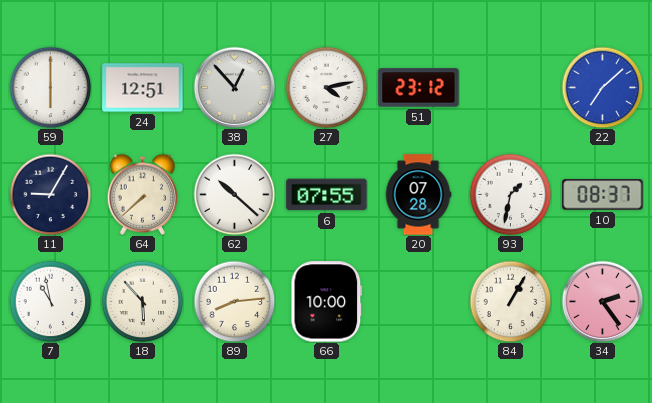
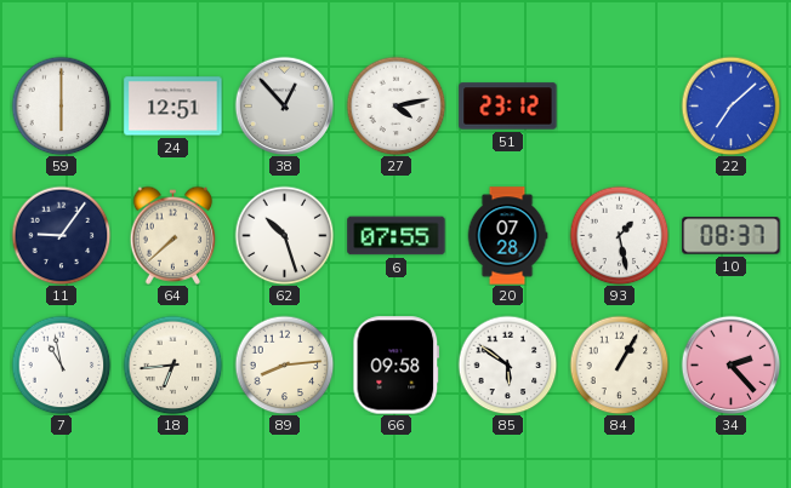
11: 9:05 -> 9:06 (61, 235)
62: 10:22 -> 10:27 (284, 235)
93: 1:32 -> 1:28 (619, 235)
18: 5:53 -> 6:44 (172, 364)
66: 10:00 -> 09:58 (397, 366)
85: none -> 5:51 (507, 364)
34: 2:24 -> 2:23 (730, 364)
